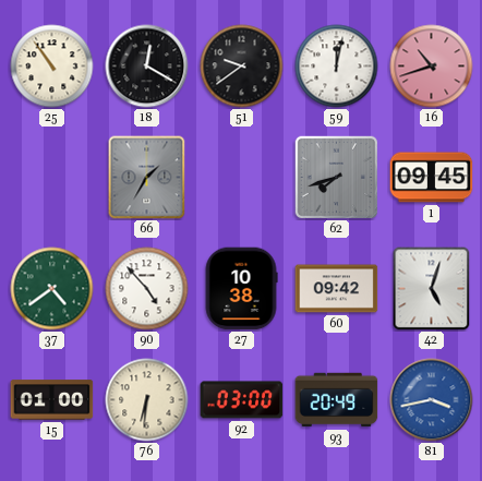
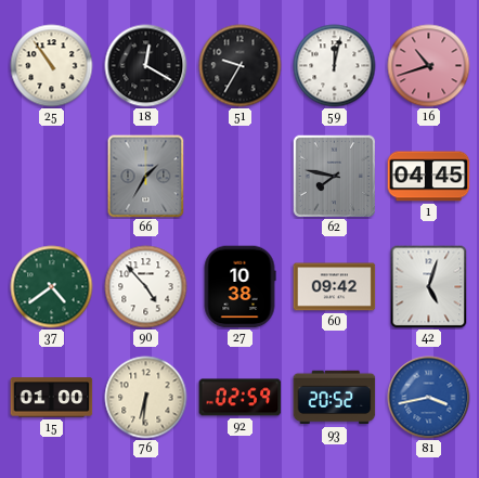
51: 9:39 -> 9:35 (241, 66)
62: 7:42 -> 7:47 (334, 176)
1: 09:45 -> 04:45 (429, 177)
92: 03:00 -> 02:59 (241, 398)
93: 20:49 -> 20:52 (335, 398)
